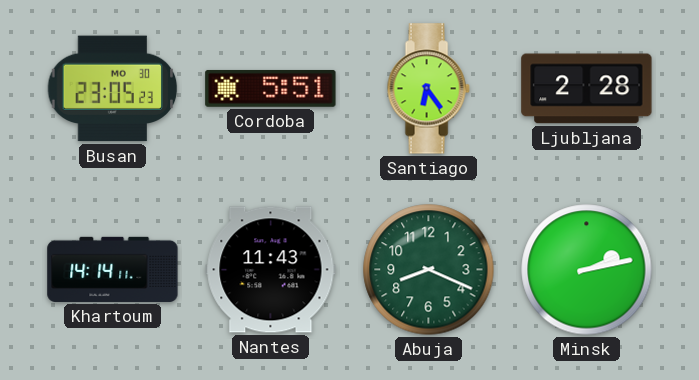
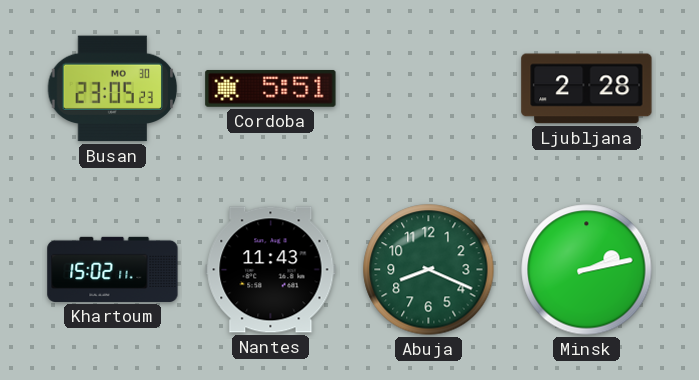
Santiago: 6:24 -> none (428, 89)
Khartoum: 14:14 -> 15:02 (113, 269)
